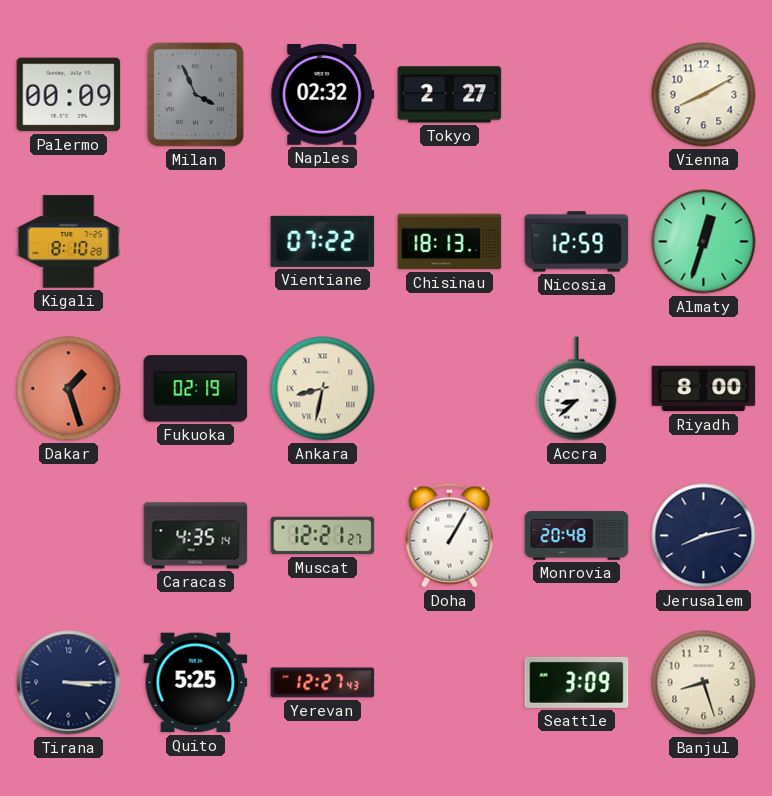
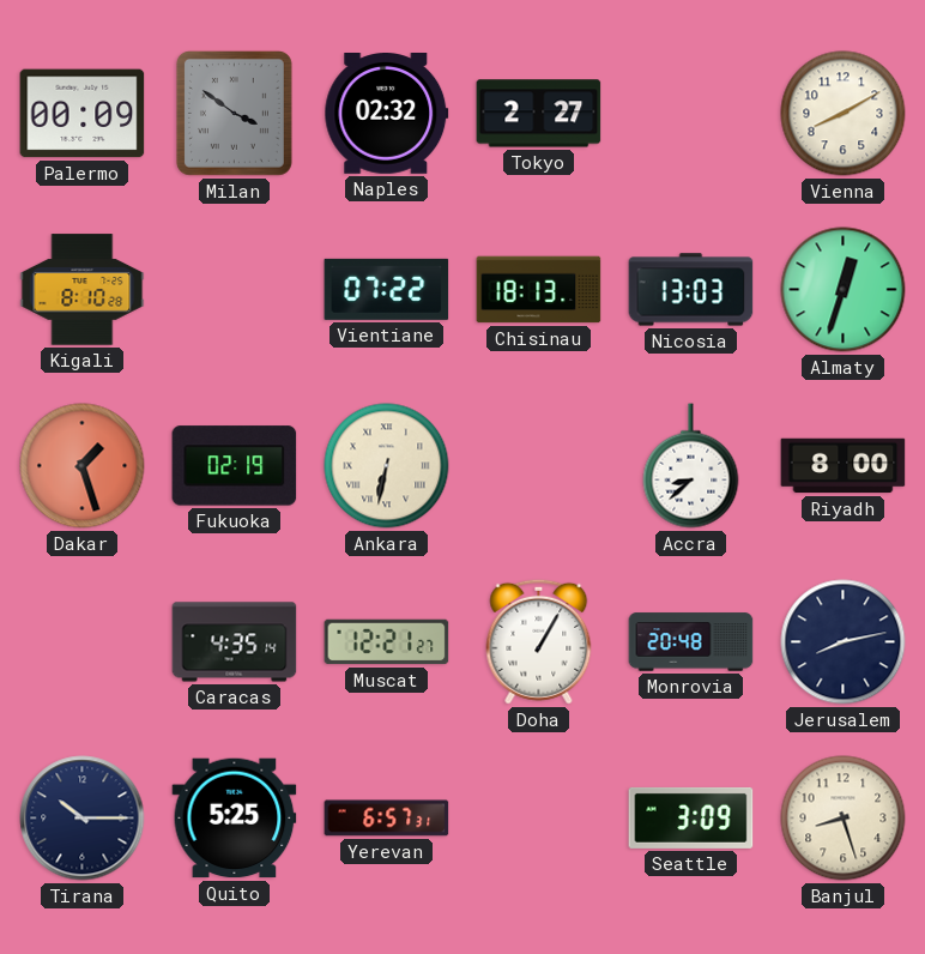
Milan: 3:56 -> 3:51 (234, 113)
Nicosia: 12:59 -> 13:03 (691, 290)
Ankara: 8:32 -> 6:32 (387, 466)
Tirana: 3:15 -> 10:15 (83, 819)
Yerevan: 12:27 -> 6:57 (387, 819)
